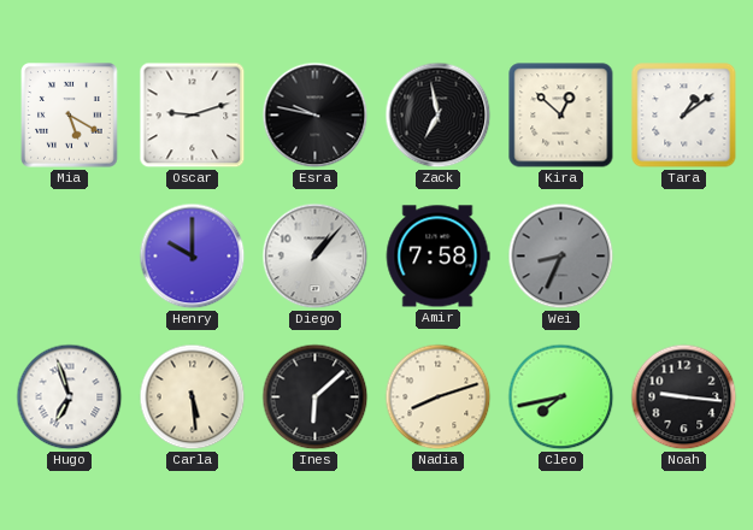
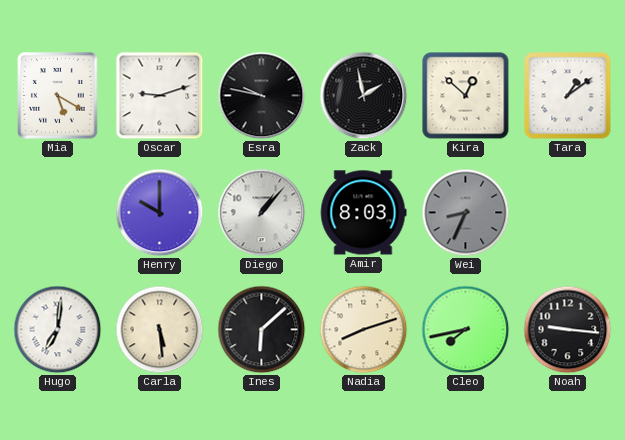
Zack: 6:58 -> 1:58 (364, 96)
Amir: 7:58 -> 8:03 (363, 213)
Hugo: 6:57 -> 7:01 (58, 330)
